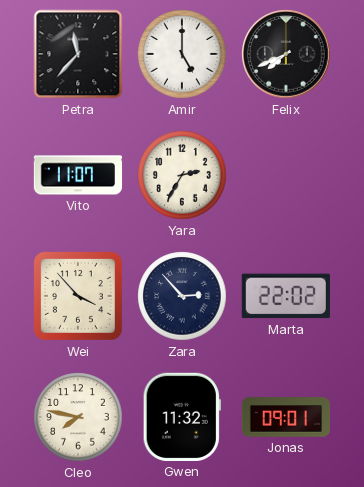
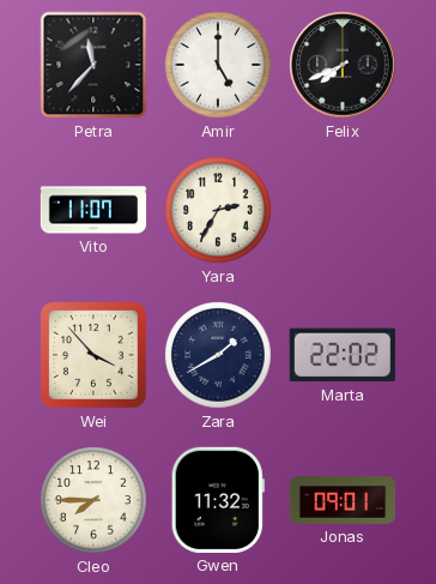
Zara: 2:53 -> 1:40 (218, 355)
Cleo: 7:47 -> 7:45 (93, 500)
